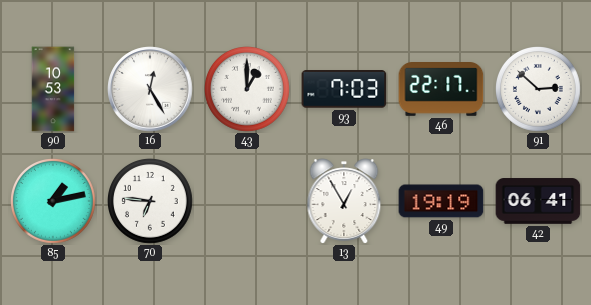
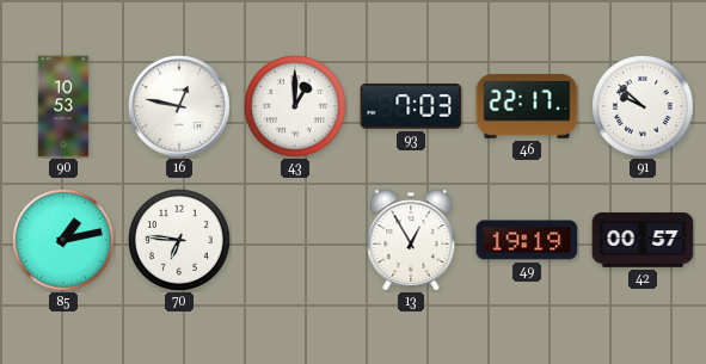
16: 12:25 -> 12:47 (179, 106)
91: 2:52 -> 9:52 (644, 107)
42: 06:41 -> 00:57 (643, 240)
